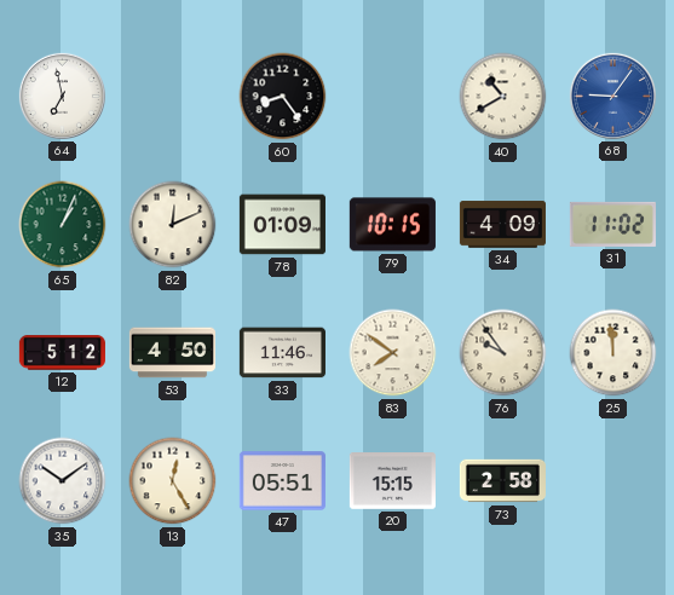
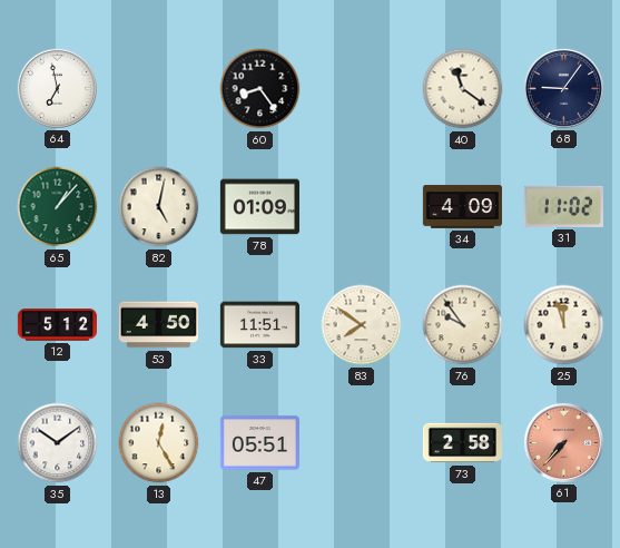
40: 10:40 -> 11:21 (463, 89)
68 dial: blue -> navy (563, 88)
65: 1:04 -> 1:07 (58, 207)
82: 12:11 -> 5:02 (159, 207)
79: 10:15 -> none (392, 225)
33: 11:46 -> 11:51 (259, 325)
25: 11:59 -> 11:57 (564, 325)
20: 15:15 -> none (392, 481)
61: none -> 7:37 (563, 442)
